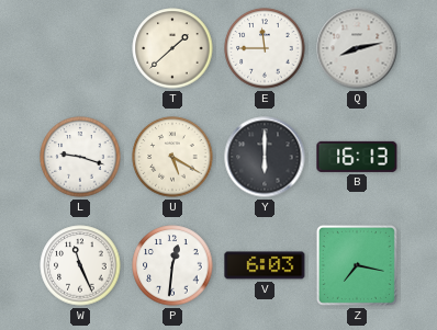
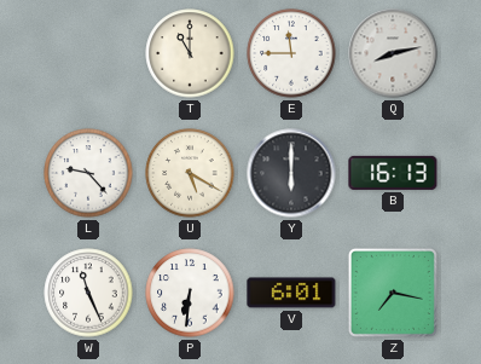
T: 1:38 -> 11:00 (190, 53)
L: 9:18 -> 9:23 (88, 173)
P: 12:31 -> 6:31 (190, 293)
V: 6:03 -> 6:01 (291, 293)
